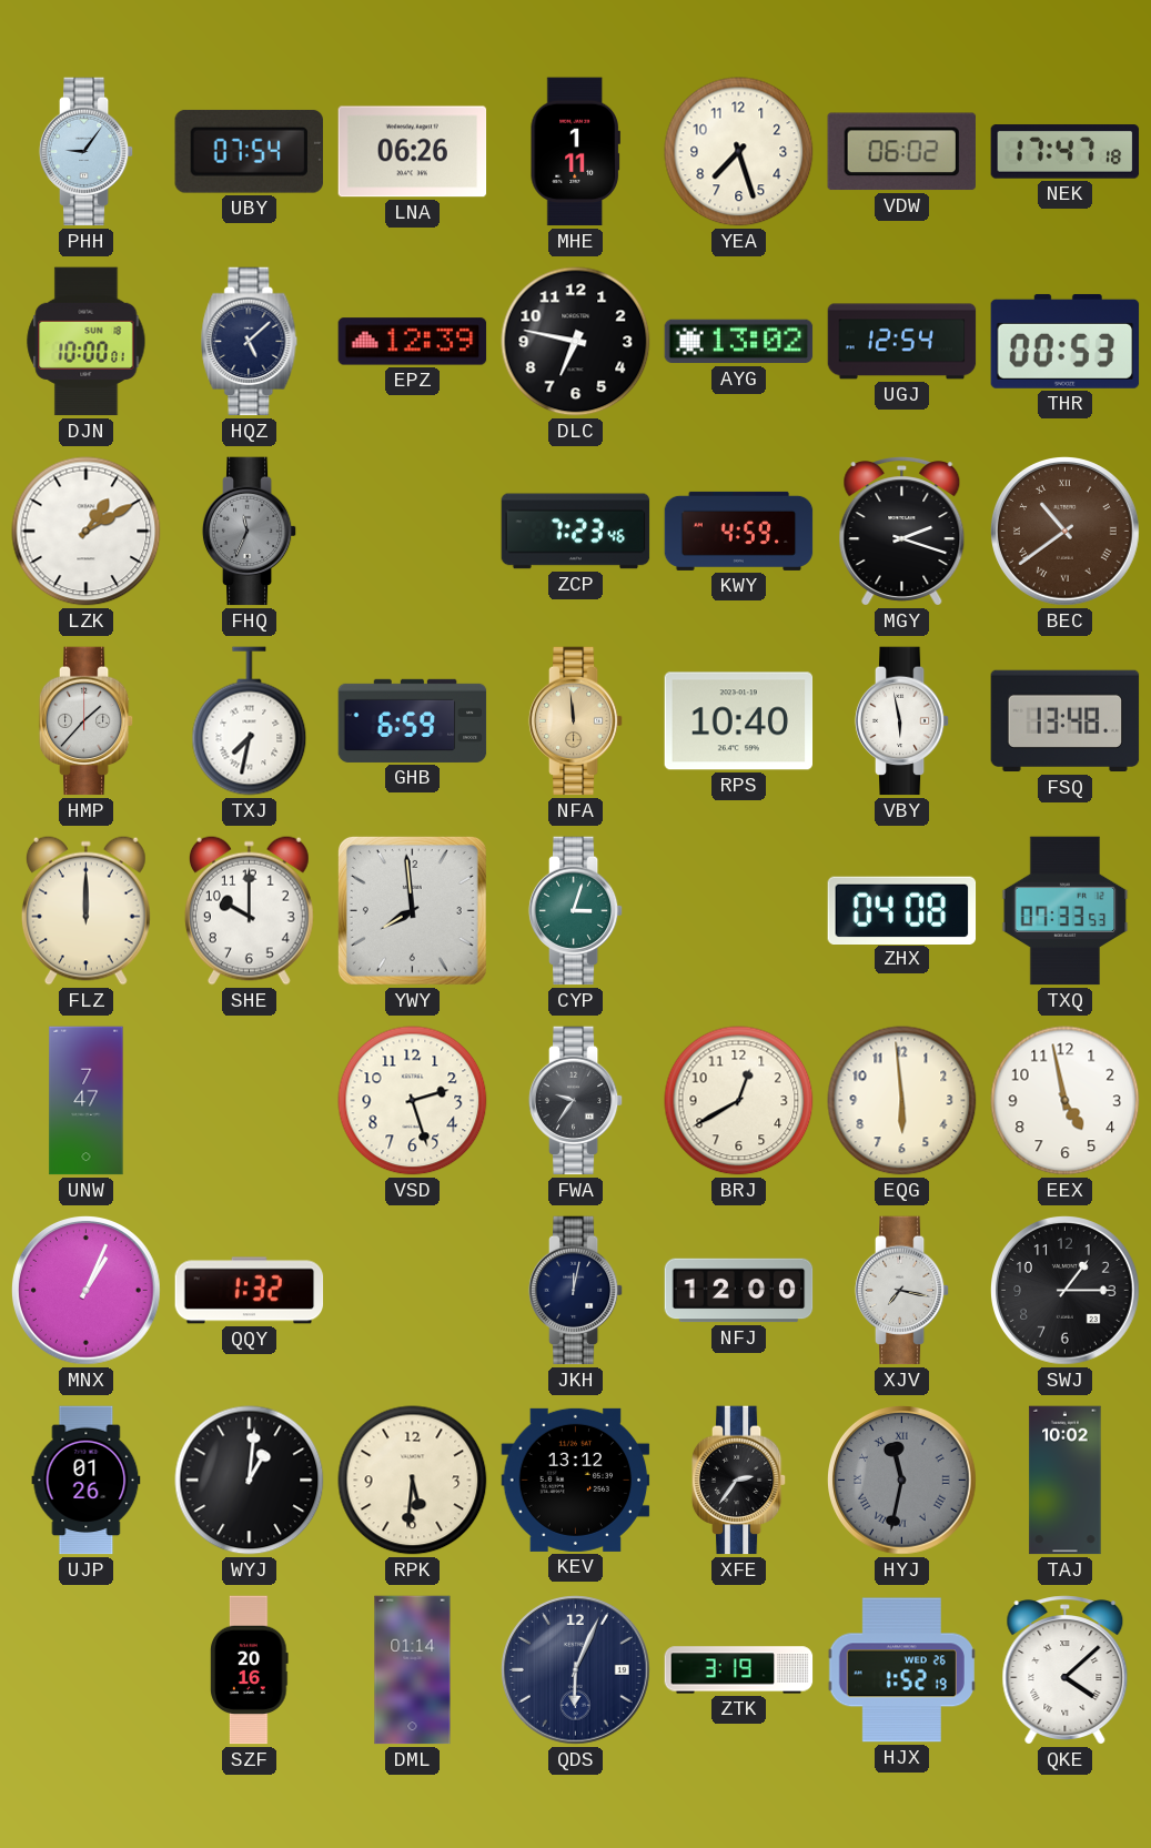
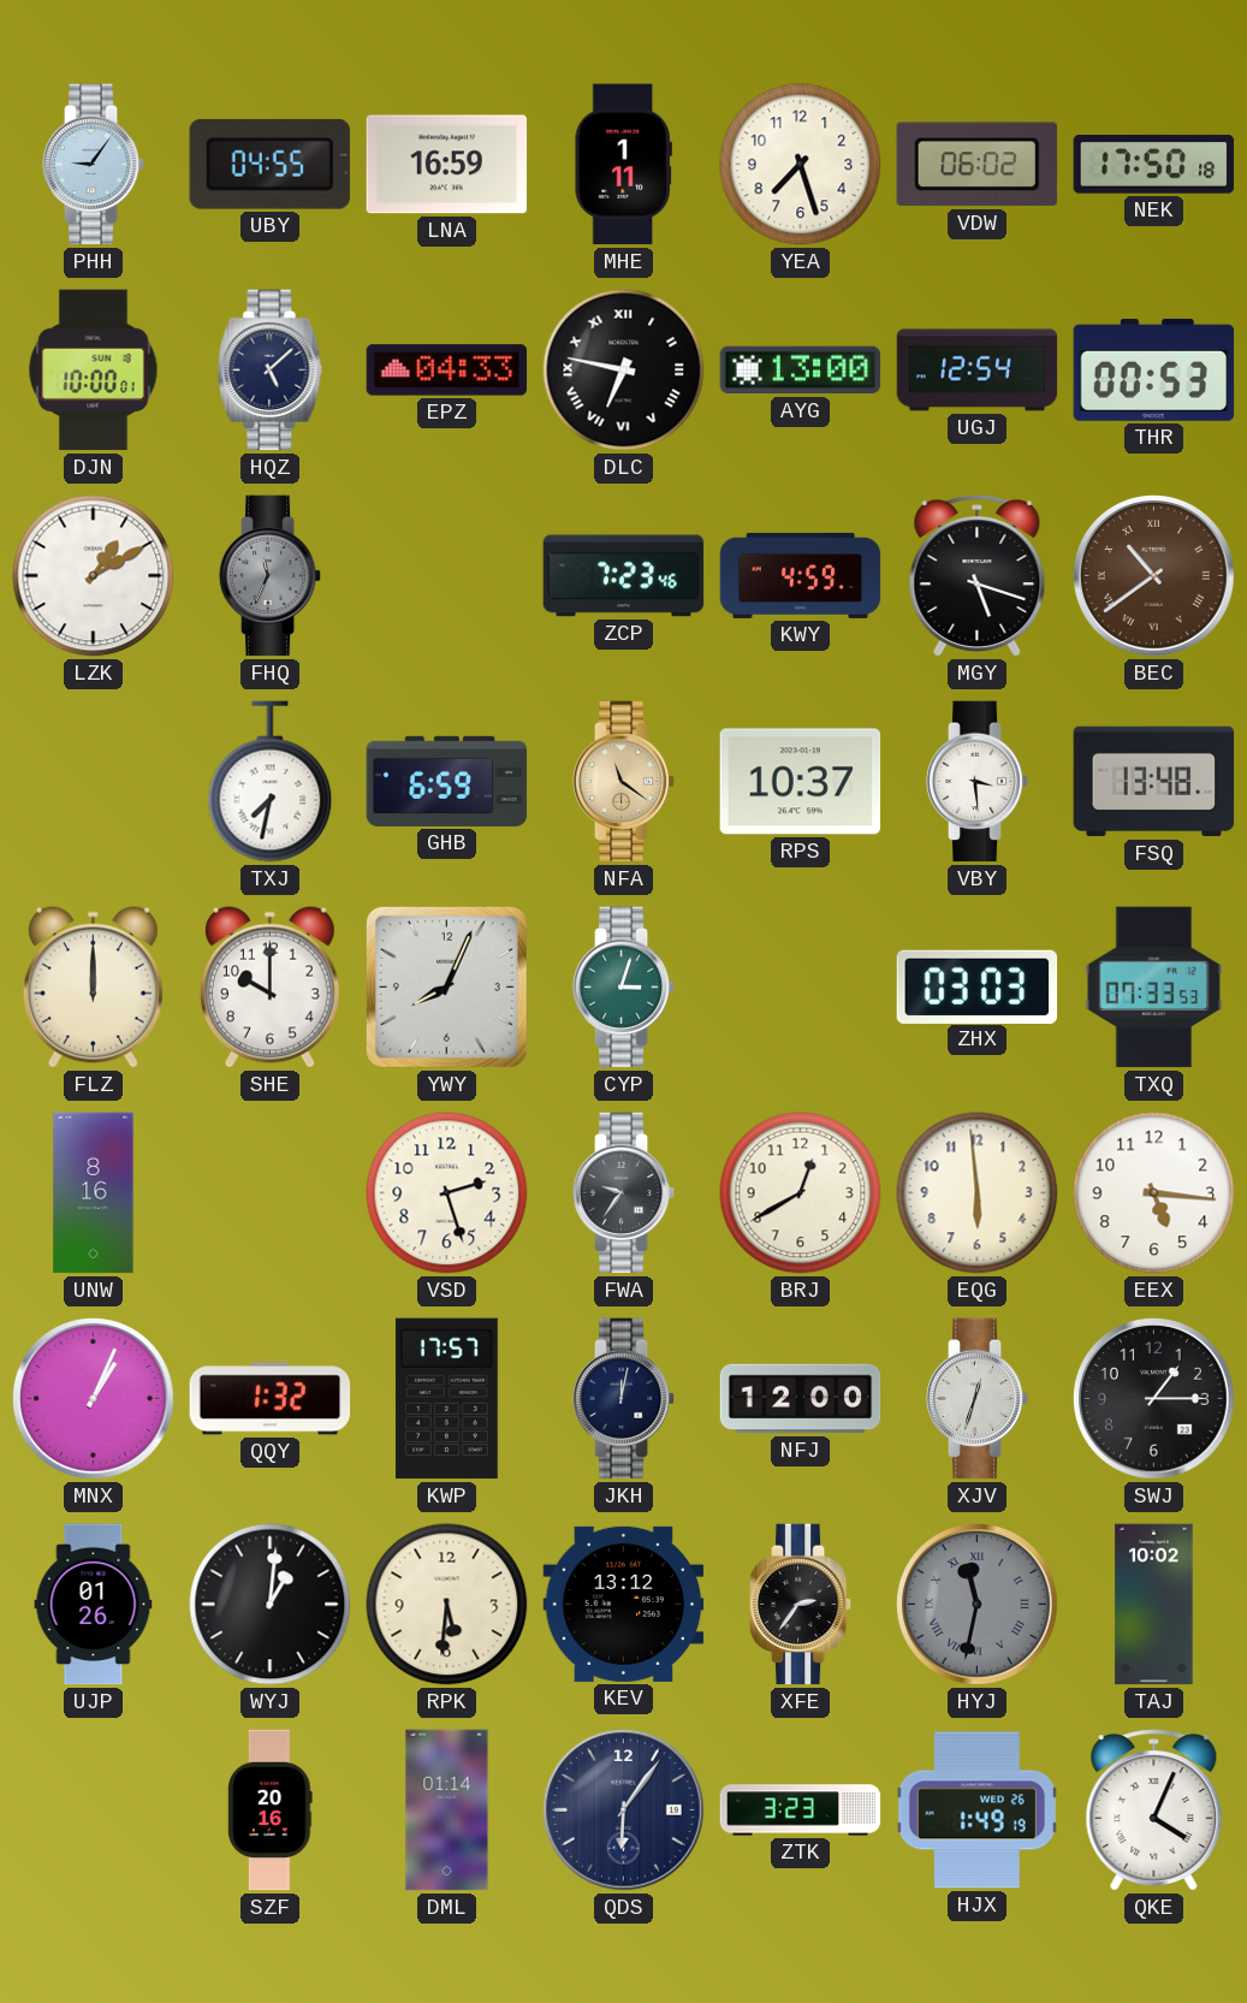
UBY: 07:54 -> 04:55 (269, 164)
LNA: 06:26 -> 16:59 (447, 165)
NEK: 17:47 -> 17:50 (1154, 165)
EPZ: 12:39 -> 04:33 (447, 371)
DLC numerals: Arabic -> Roman (624, 371)
AYG: 13:02 -> 13:00 (801, 371)
MGY: 2:18 -> 5:18 (978, 576)
HMP: 1:37 -> none (87, 721)
NFA: 11:59 -> 11:21 (624, 782)
RPS: 10:40 -> 10:37 (801, 782)
VBY: 5:58 -> 3:29 (978, 782)
YWY: 7:59 -> 8:04 (446, 986)
ZHX: 04:08 -> 03:03 (978, 986)
UNW: 7:47 -> 8:16 (94, 1193)
EEX: 4:58 -> 5:16 (1154, 1193)
KWP: none -> 17:57 (446, 1399)
XJV: 7:17 -> 12:33 (978, 1399)
QDS: 6:04 -> 6:06 (624, 1811)
ZTK: 3:19 -> 3:23 (801, 1811)
HJX: 1:52 -> 1:49 (976, 1811)
QKE: 4:08 -> 4:04 (1154, 1811)
